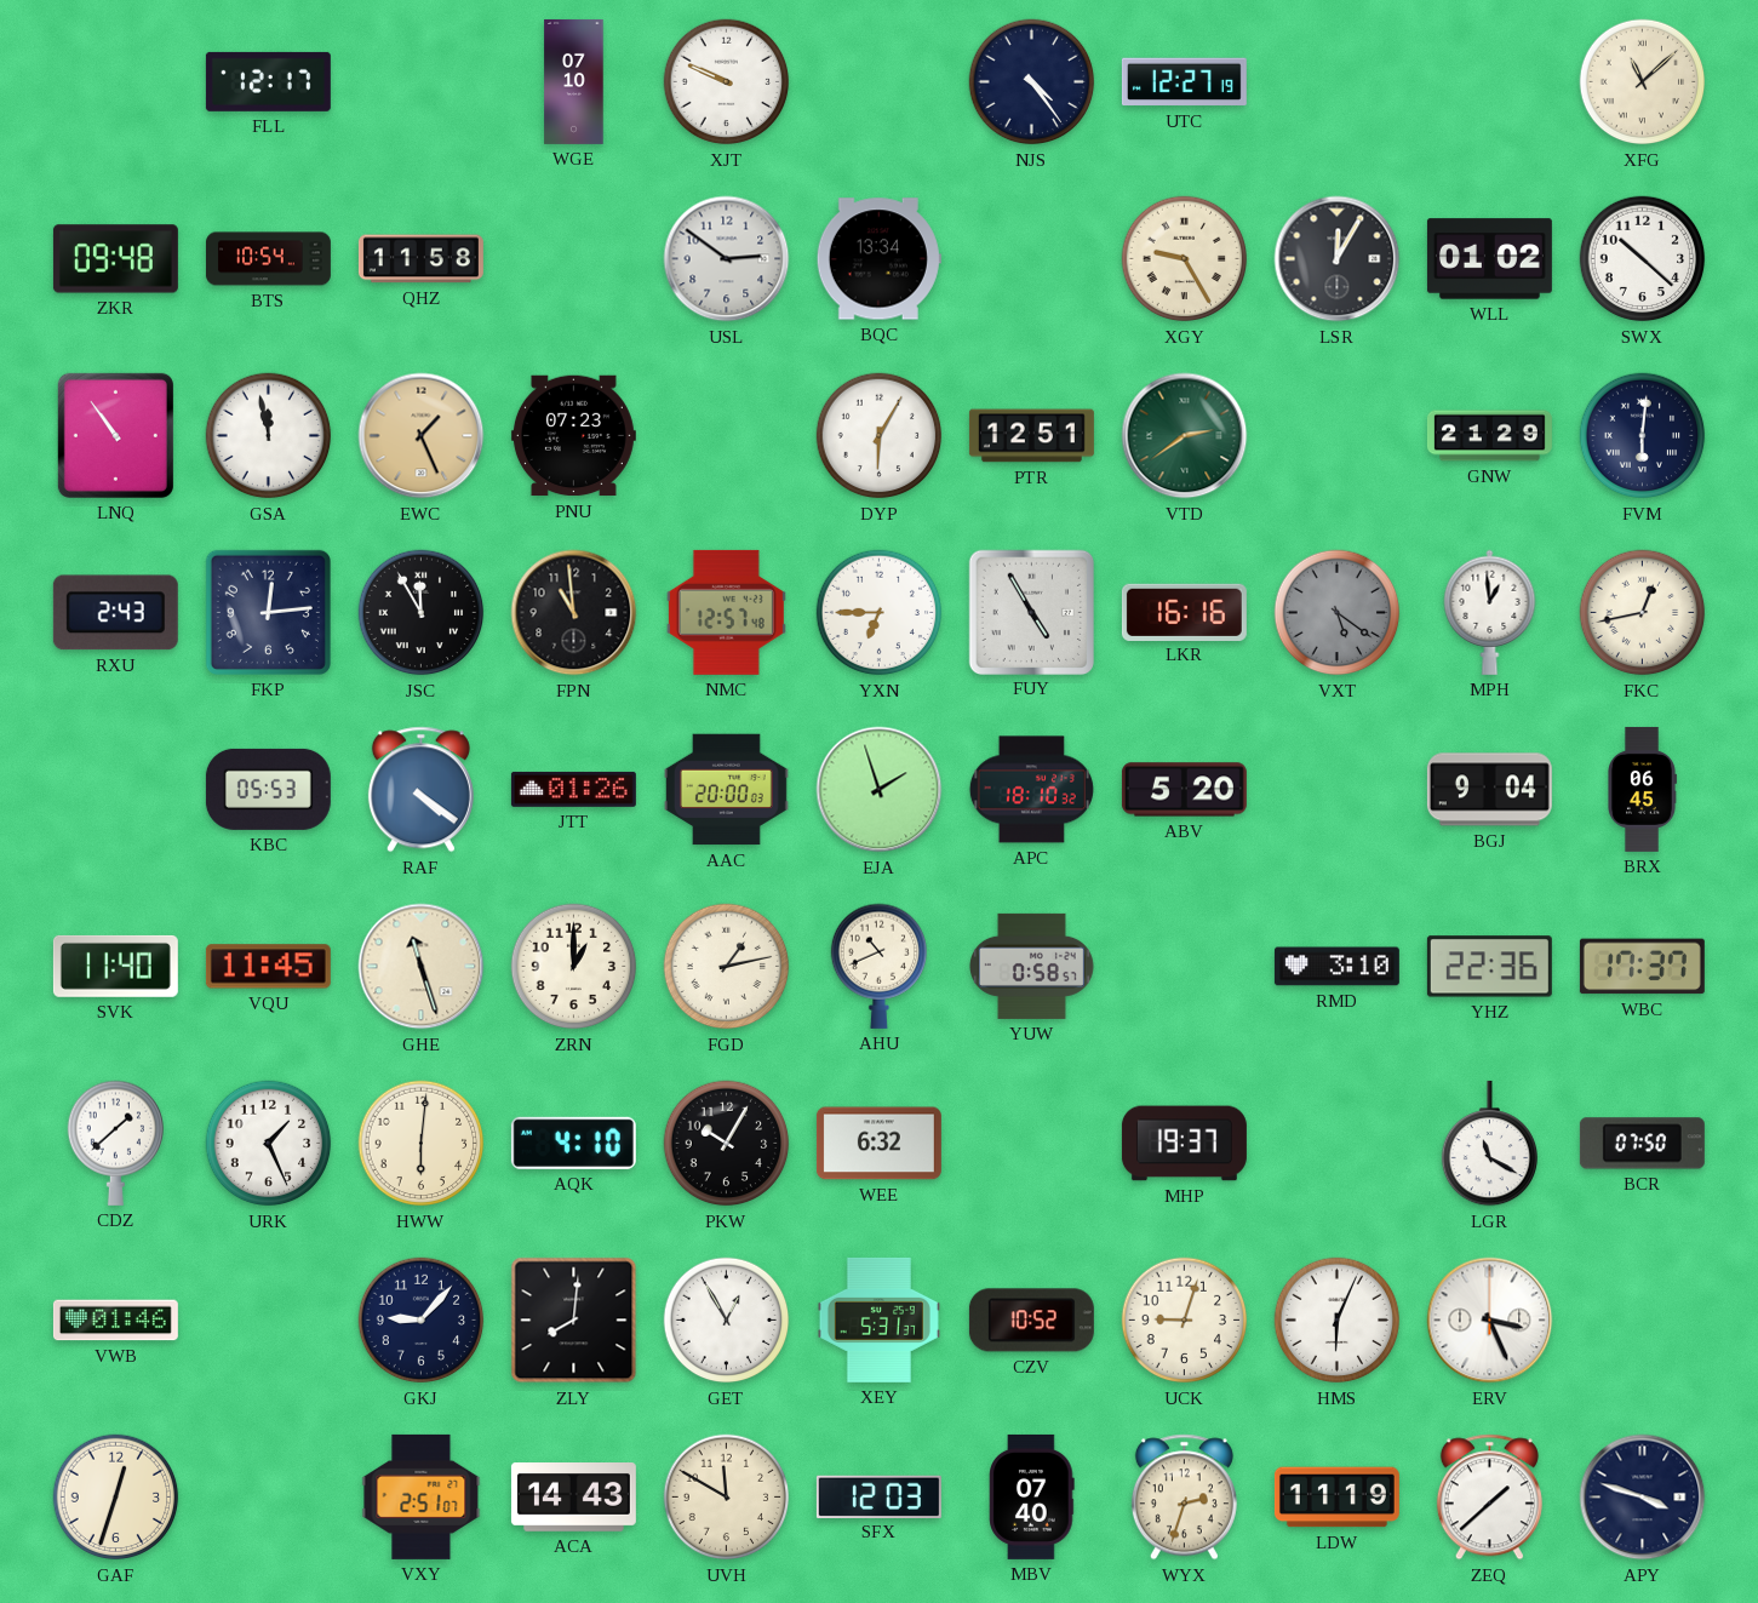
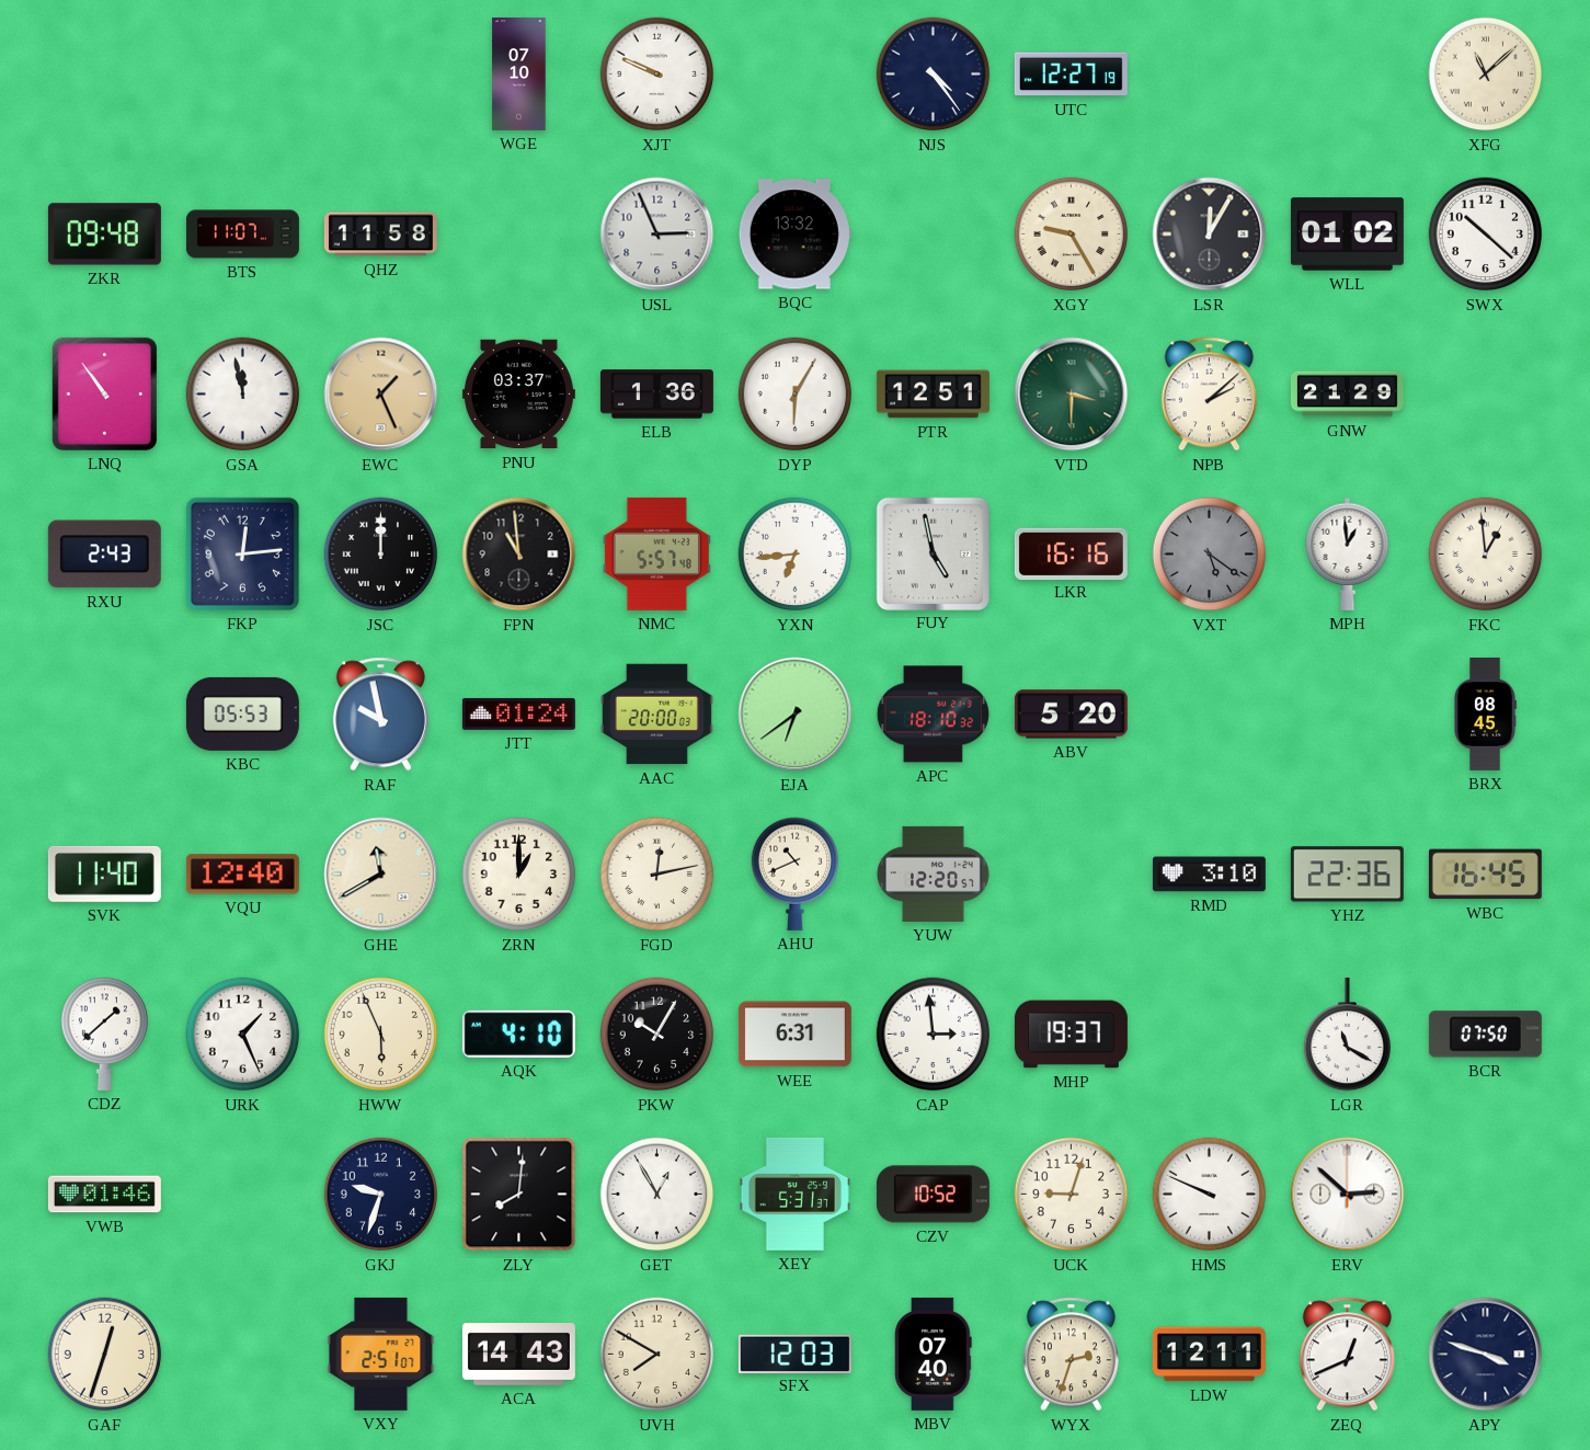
FLL: 12:17 -> none (268, 81)
BTS: 10:54 -> 11:07 (242, 235)
USL: 2:51 -> 2:56 (657, 235)
BQC: 13:34 -> 13:32 (794, 235)
PNU: 07:23 -> 03:37 (518, 395)
ELB: none -> 1:36 (656, 395)
VTD: 2:39 -> 3:30 (1072, 395)
NPB: none -> 2:08 (1209, 395)
FVM: 6:01 -> none (1643, 436)
JSC: 11:55 -> 12:00 (381, 555)
NMC: 12:57 -> 5:57 (656, 553)
YXN: 6:45 -> 6:44 (796, 555)
FUY: 4:55 -> 4:58 (933, 553)
FKC: 12:43 -> 12:59 (1486, 555)
RAF: 4:21 -> 9:58 (380, 715)
JTT: 01:26 -> 01:24 (518, 713)
EJA: 1:57 -> 6:39 (796, 715)
BGJ: 9:04 -> none (1489, 790)
BRX: 06:45 -> 08:45 (1485, 713)
VQU: 11:45 -> 12:40 (242, 875)
GHE: 11:27 -> 11:40 (381, 875)
FGD: 1:13 -> 12:13 (657, 875)
YUW: 0:58 -> 12:20 (933, 874)
WBC: 17:37 -> 16:45 (1485, 875)
HWW: 6:01 -> 5:56 (381, 1035)
WEE: 6:32 -> 6:31 (794, 1035)
CAP: none -> 2:59 (934, 1035)
GKJ: 9:07 -> 9:33 (381, 1195)
HMS: 6:04 -> 9:49 (1210, 1195)
ERV: 3:26 -> 2:52 (1348, 1195)
UVH: 11:50 -> 7:50 (657, 1355)
LDW: 11:19 -> 12:11 (1209, 1355)
ZEQ: 1:38 -> 12:41 (1347, 1355)
